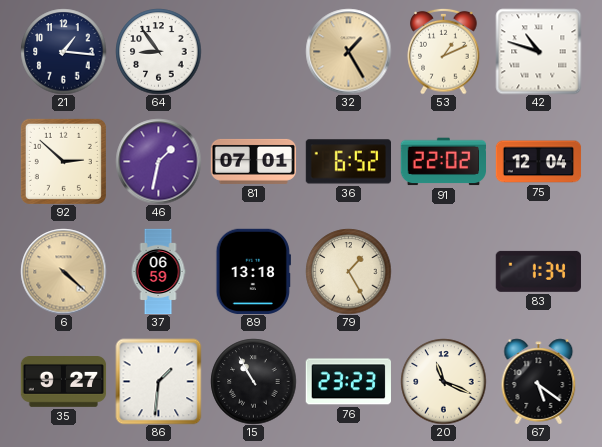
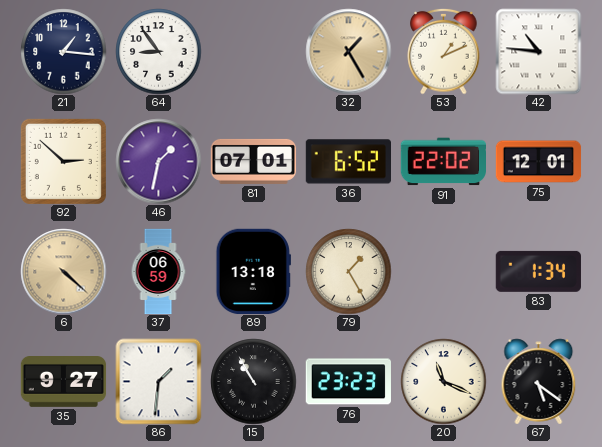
42: 10:48 -> 10:46 (538, 51)
75: 12:04 -> 12:01 (538, 162)
